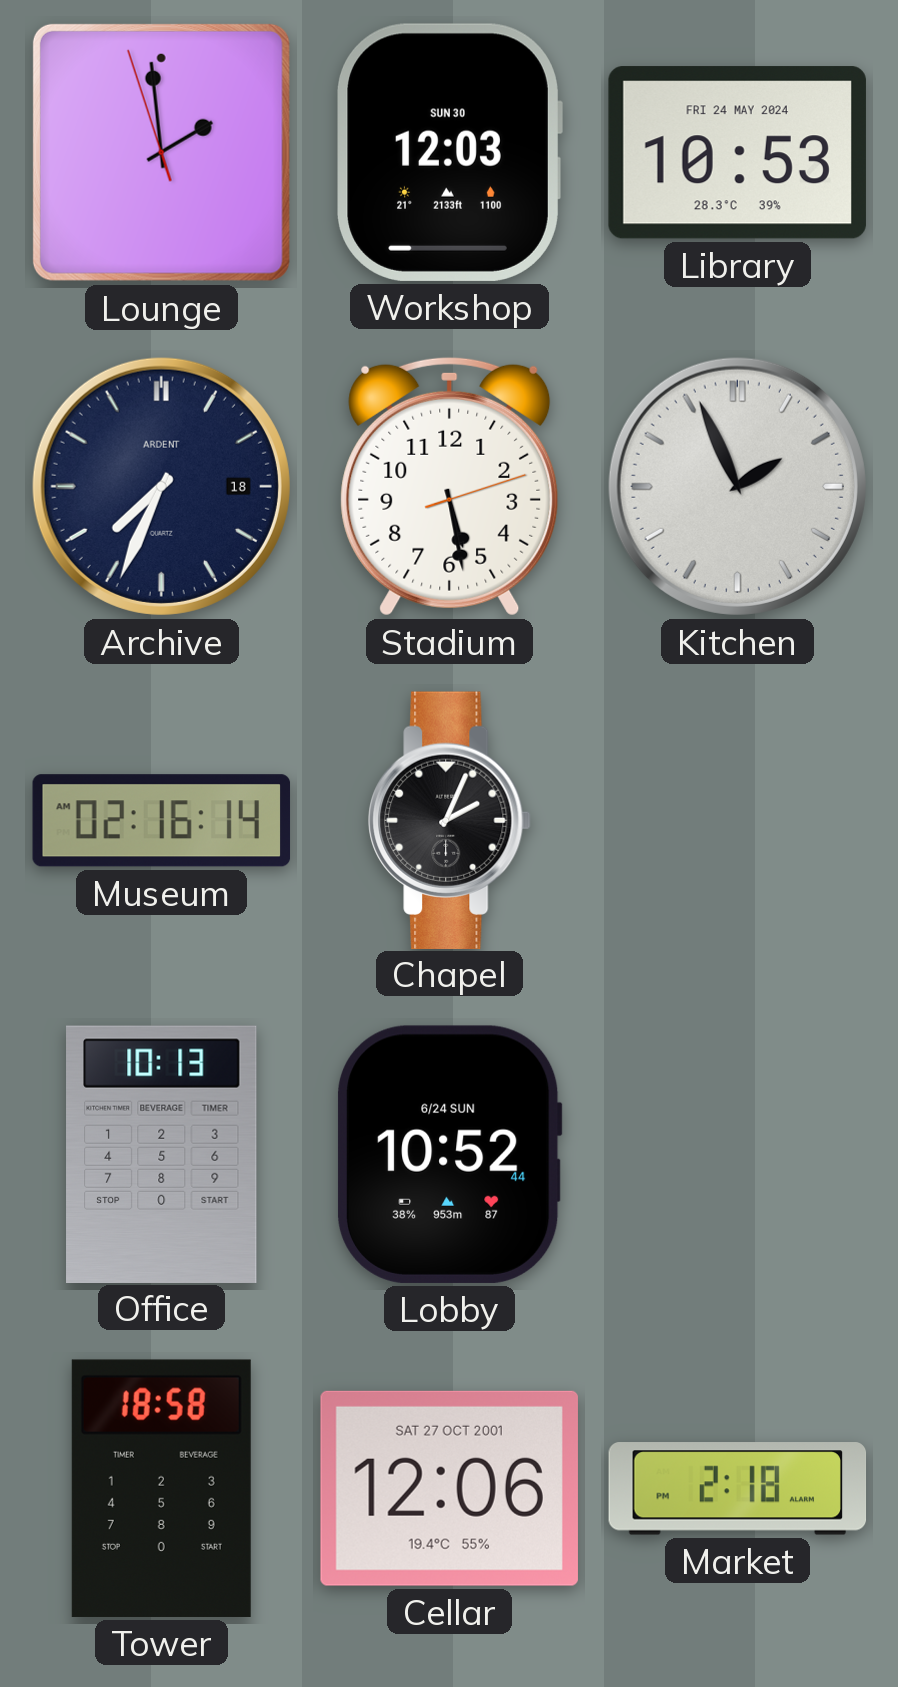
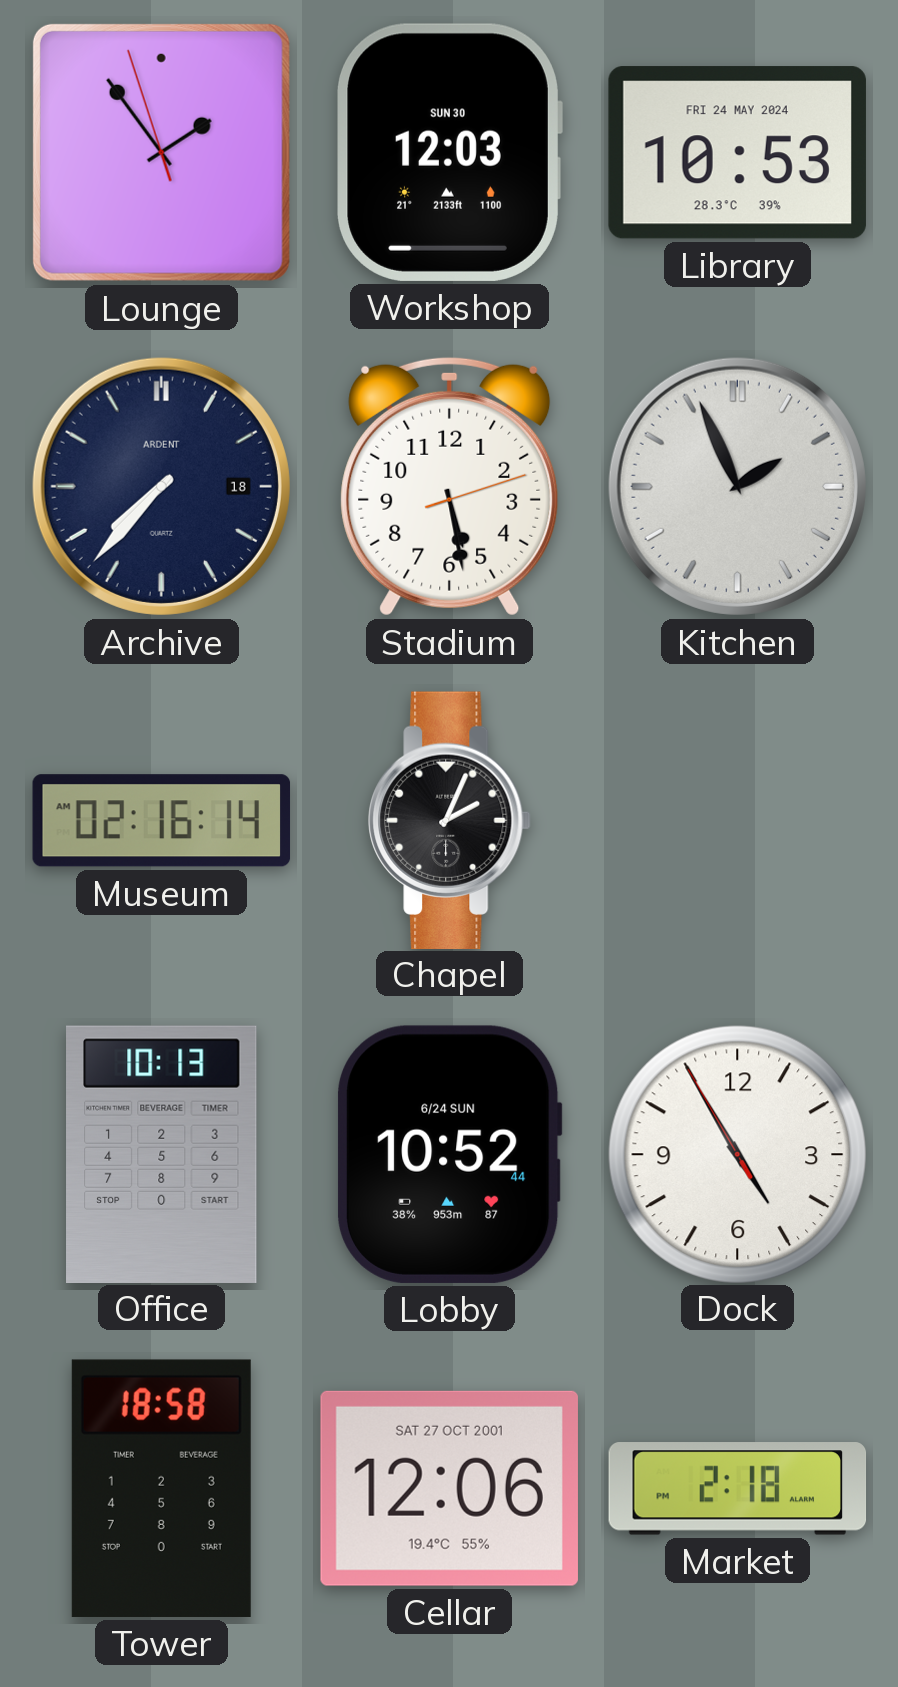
Lounge: 1:58 -> 1:53 (161, 152)
Archive: 7:34 -> 7:37 (161, 486)
Dock: none -> 4:54 (737, 1154)
